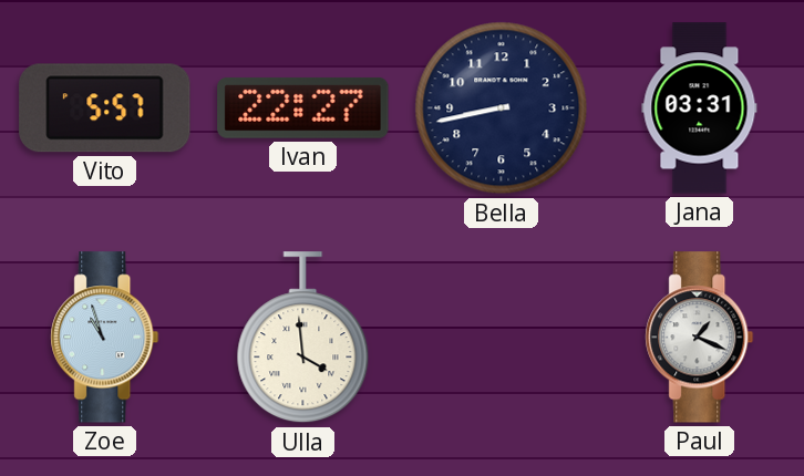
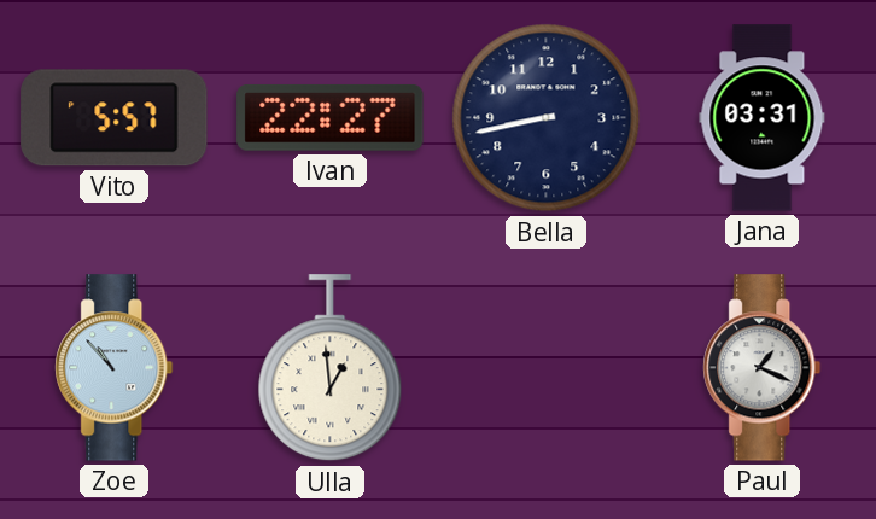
Zoe: 10:57 -> 10:53 (115, 368)
Ulla: 3:59 -> 12:59 (331, 368)
